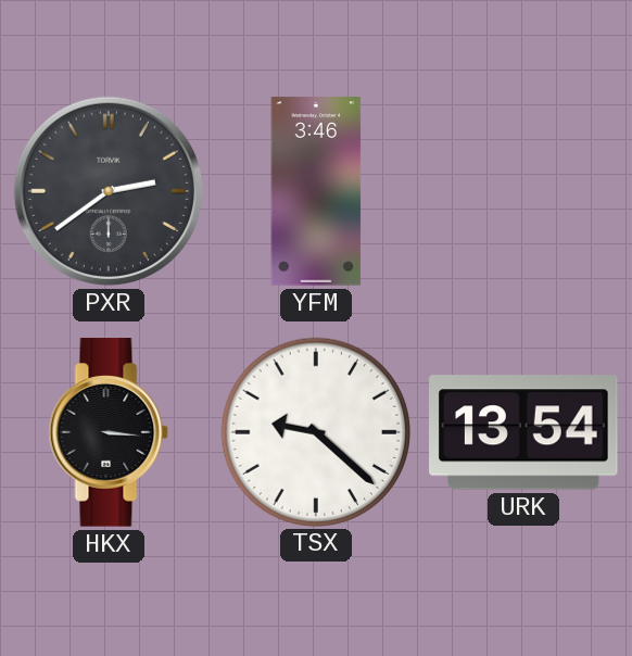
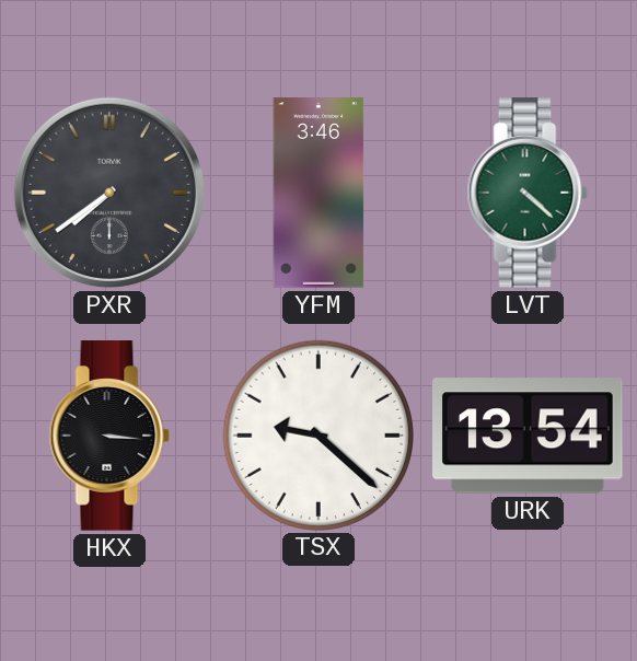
PXR: 2:39 -> 7:39 (109, 193)
LVT: none -> 4:22 (528, 193)
